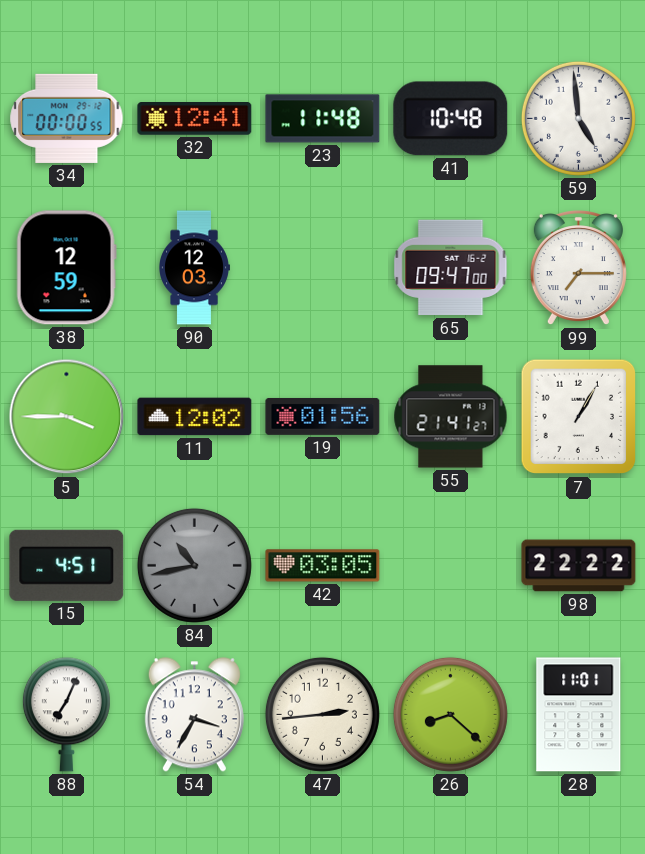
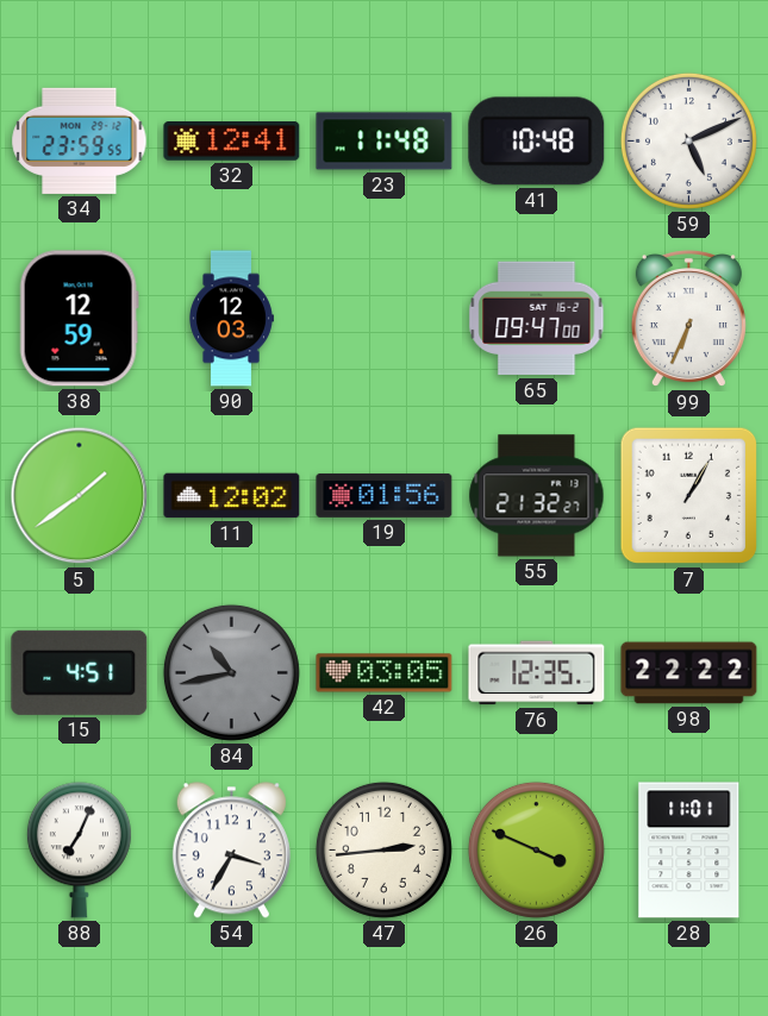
34: 00:00 -> 23:59 (80, 140)
59: 4:59 -> 5:11 (688, 140)
99: 7:15 -> 6:34 (688, 320)
5: 3:45 -> 1:39 (80, 496)
55: 21:41 -> 21:32 (537, 496)
76: none -> 12:35 (537, 673)
26: 8:22 -> 3:49 (536, 849)
